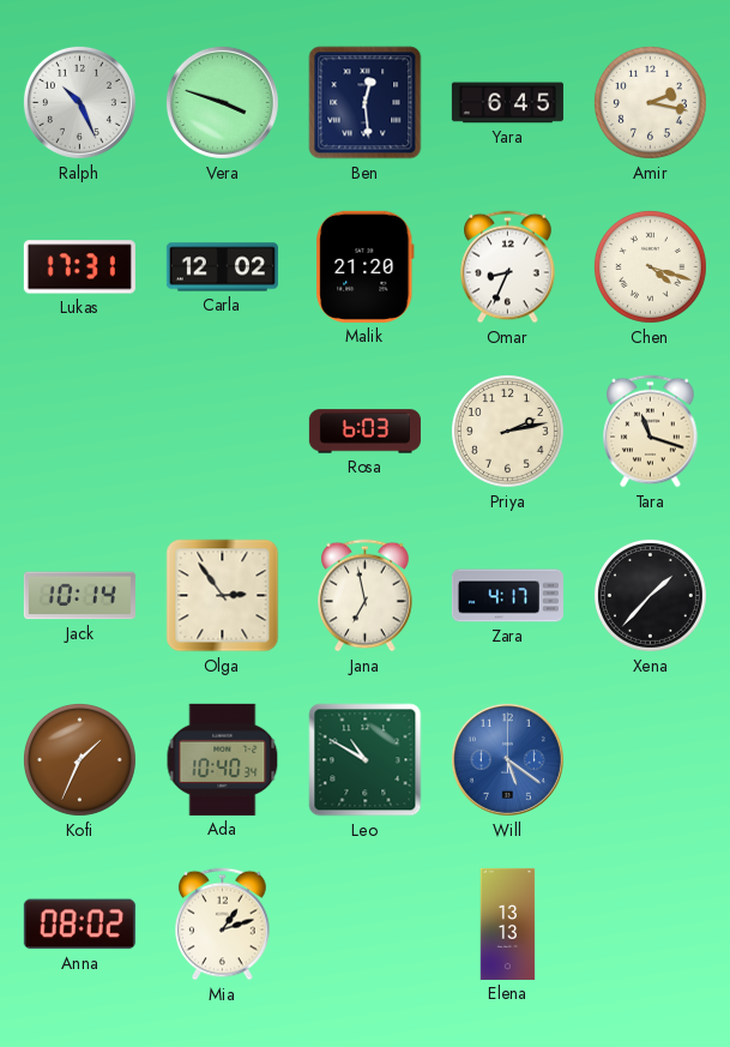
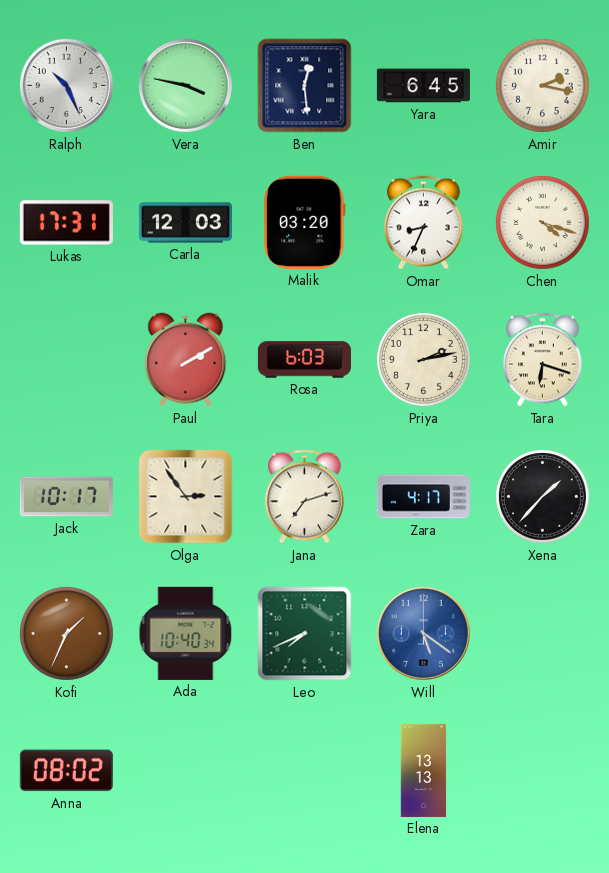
Vera: 3:48 -> 3:47 (185, 85)
Carla: 12:02 -> 12:03 (185, 223)
Malik: 21:20 -> 03:20 (305, 222)
Paul: none -> 2:10 (186, 360)
Tara: 11:18 -> 6:18 (543, 360)
Jack: 10:14 -> 10:17 (66, 497)
Jana: 6:58 -> 7:12 (305, 497)
Leo: 10:50 -> 7:41 (305, 634)
Mia: 1:12 -> none (223, 925)
